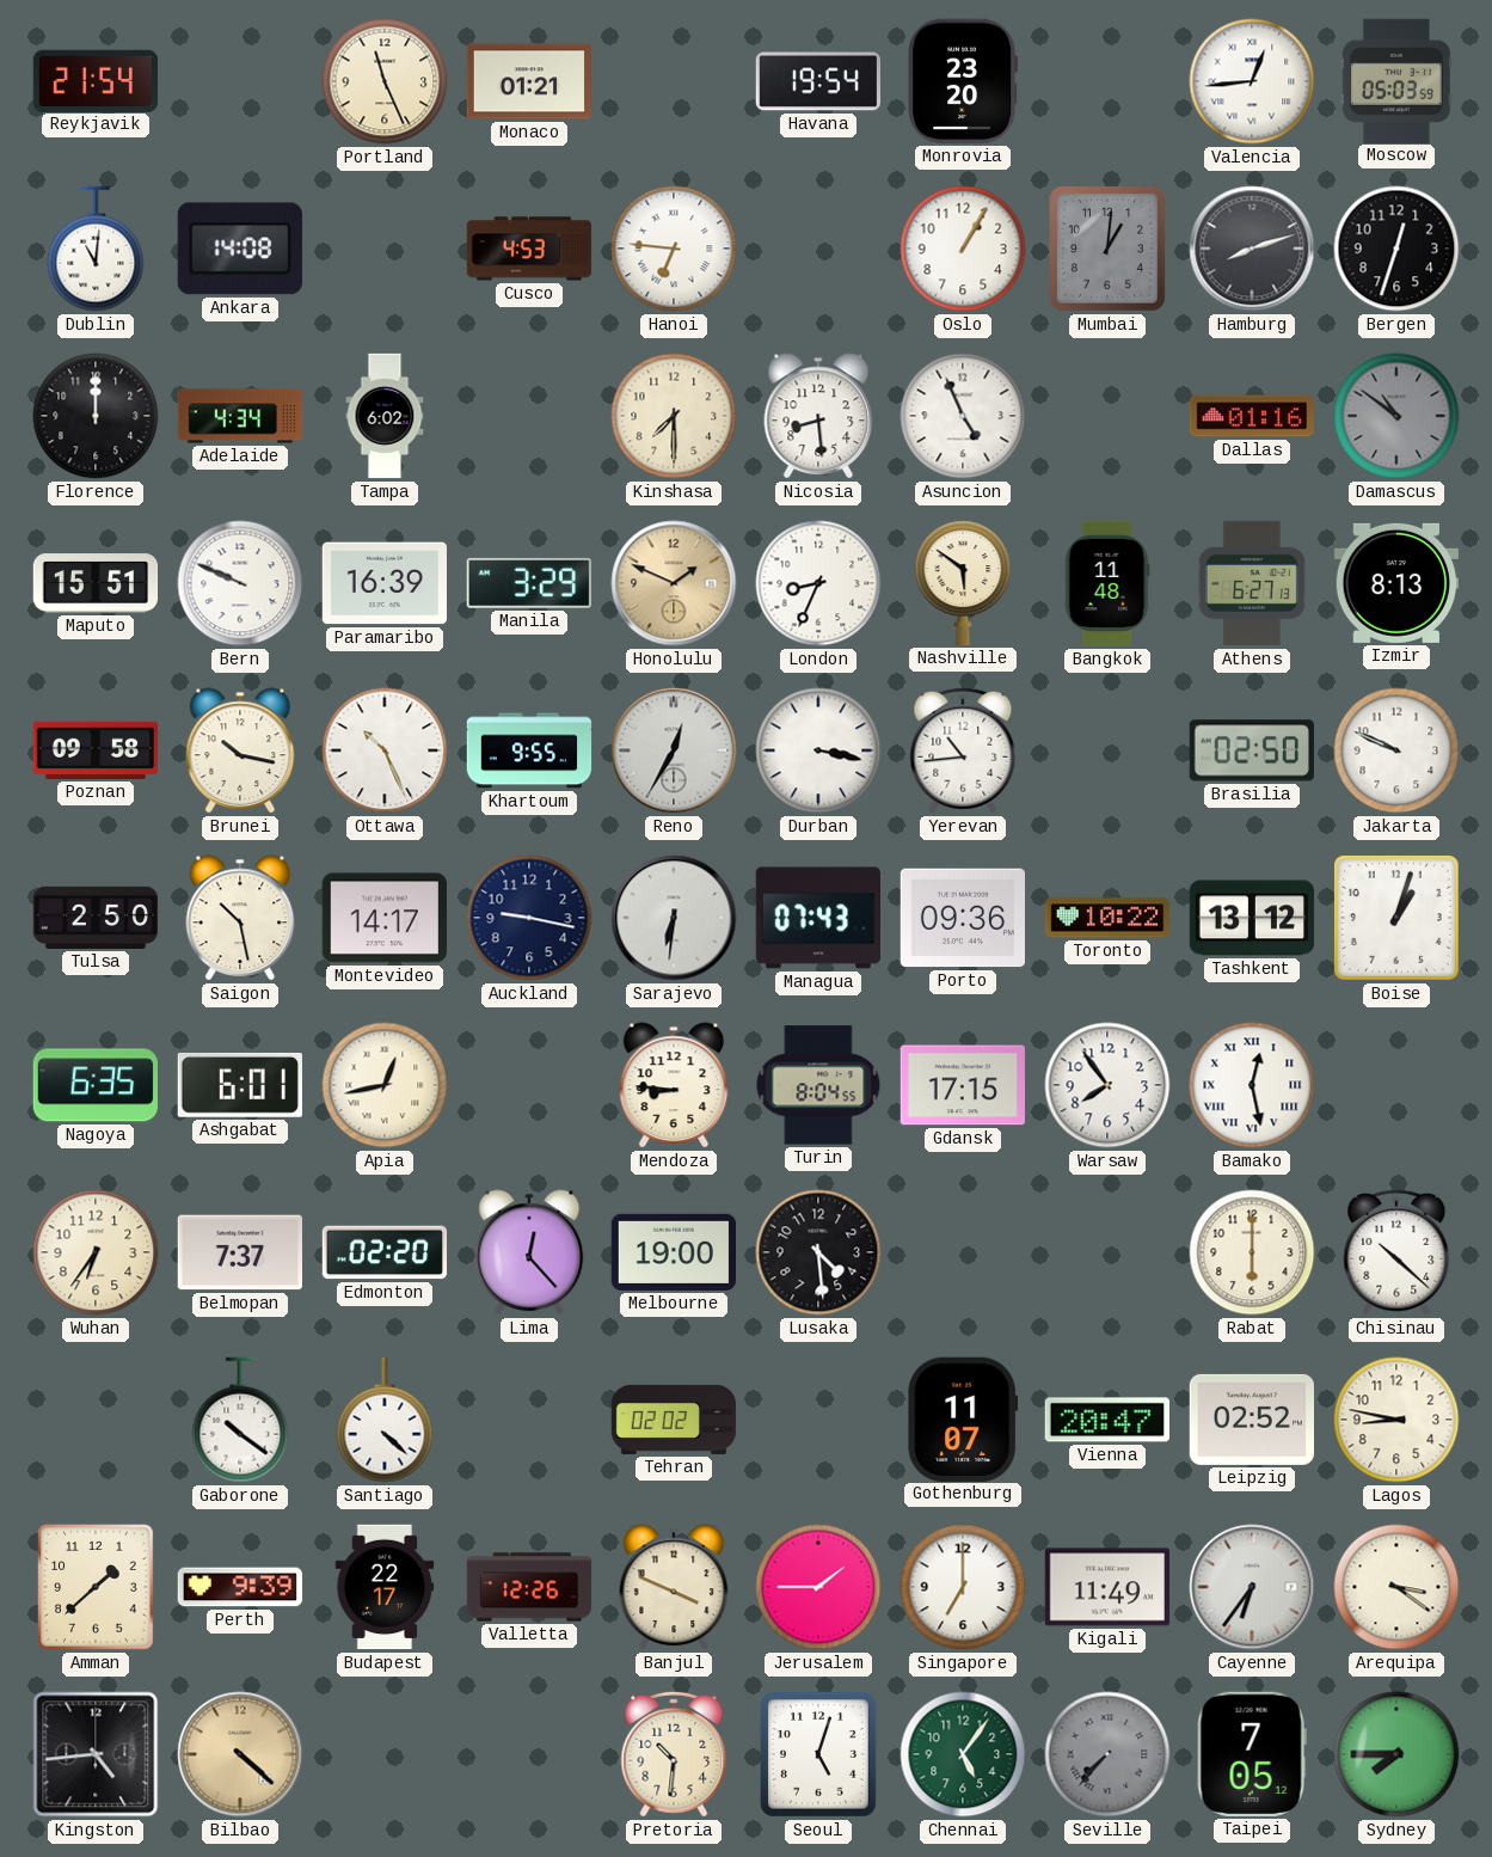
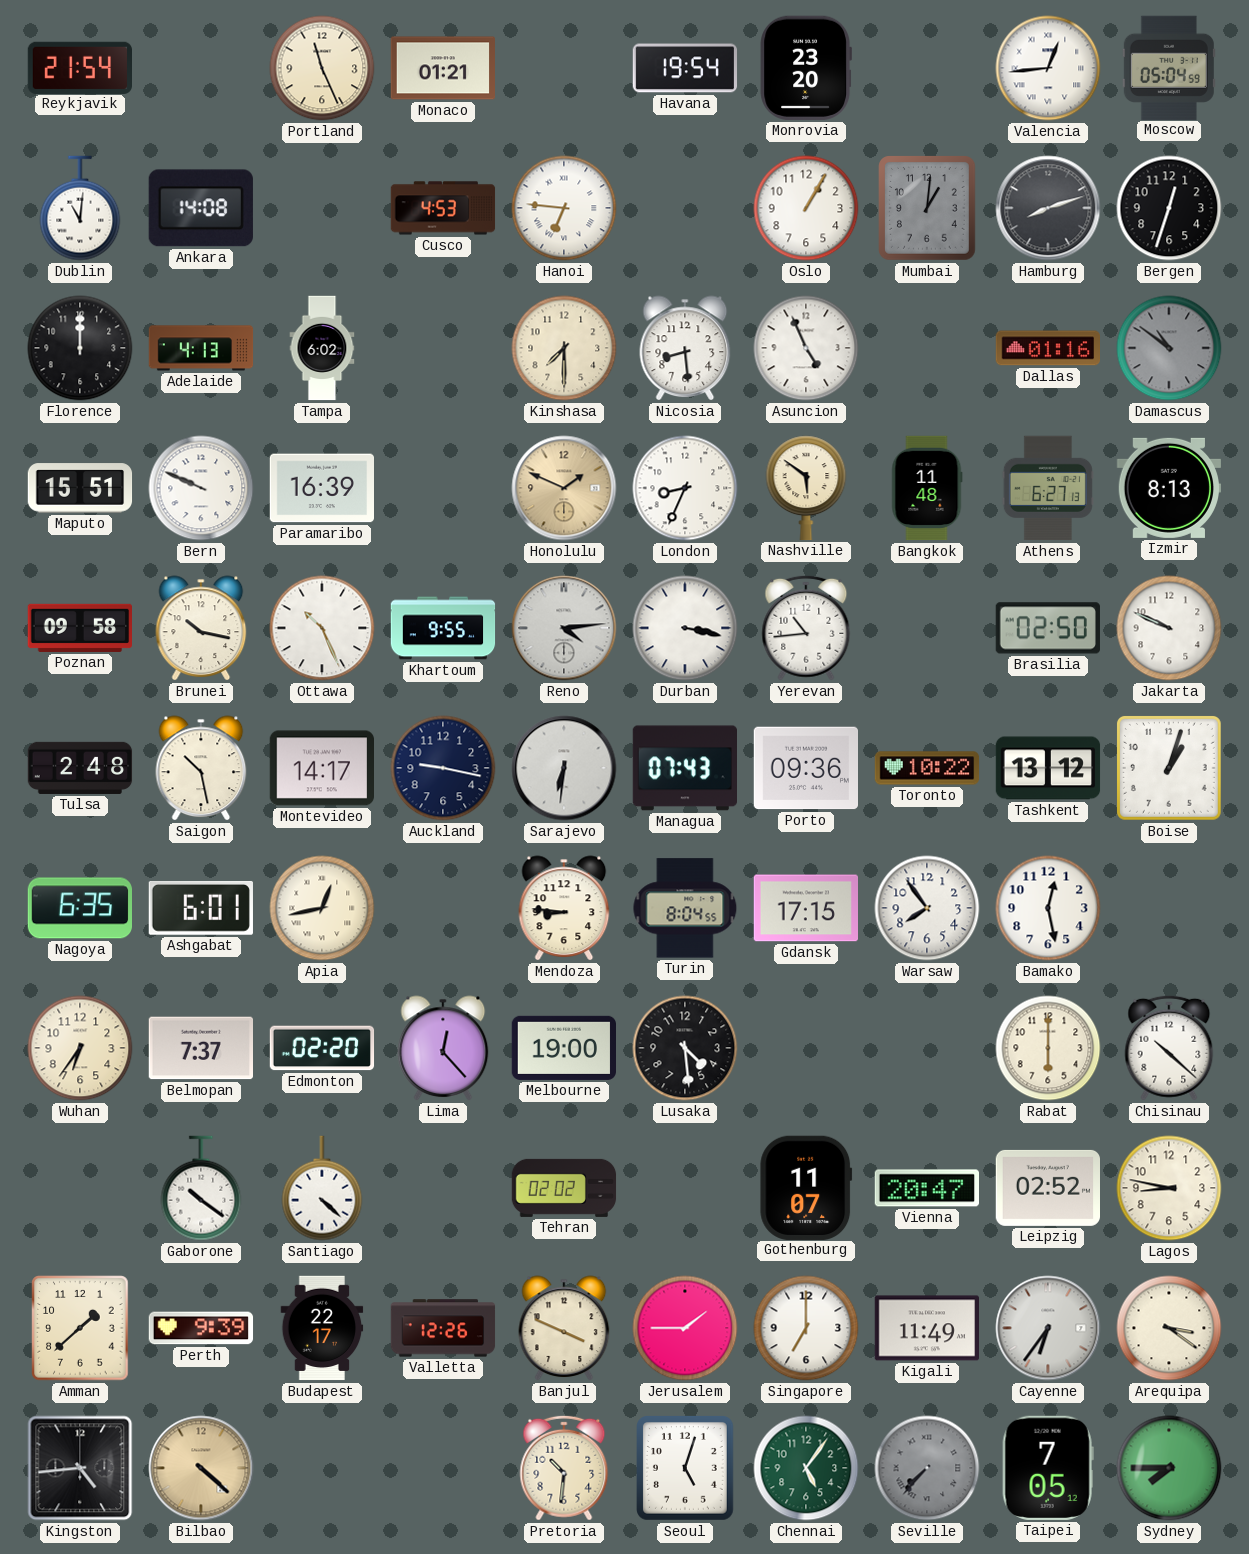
Moscow: 05:03 -> 05:04 (1169, 67)
Adelaide: 4:34 -> 4:13 (201, 348)
Manila: 3:29 -> none (529, 583)
Reno: 12:35 -> 4:14 (564, 628)
Tulsa: 2:50 -> 2:48 (80, 768)
Bamako numerals: Roman -> Arabic (1048, 908)
